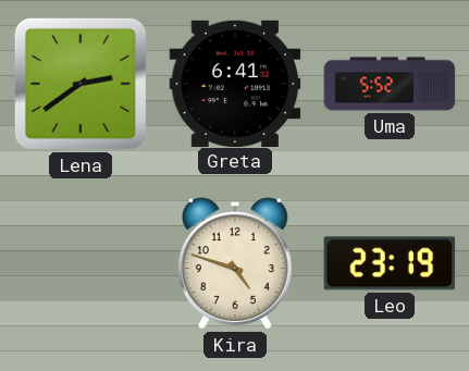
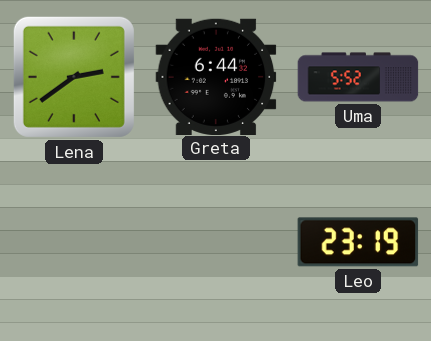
Greta: 6:41 -> 6:44 (216, 76)
Kira: 4:48 -> none (235, 263)
